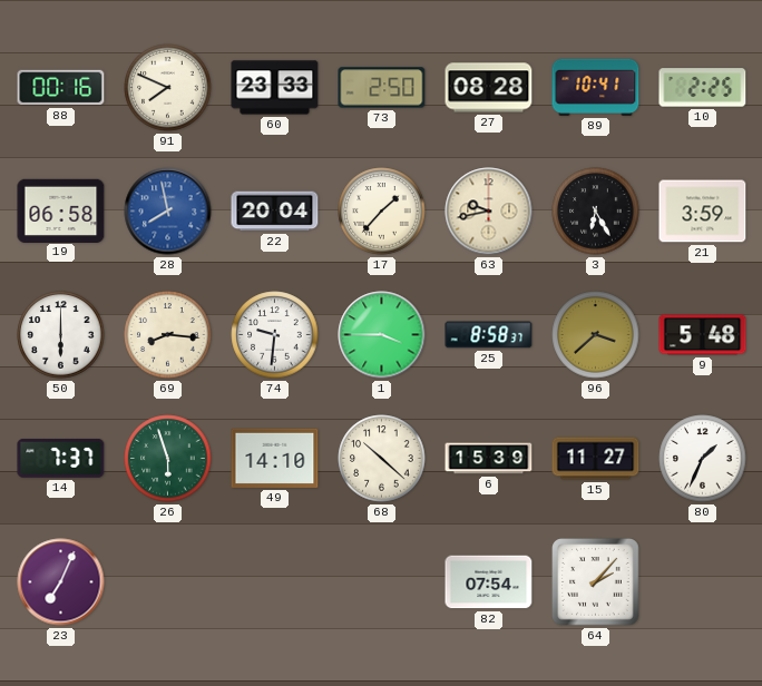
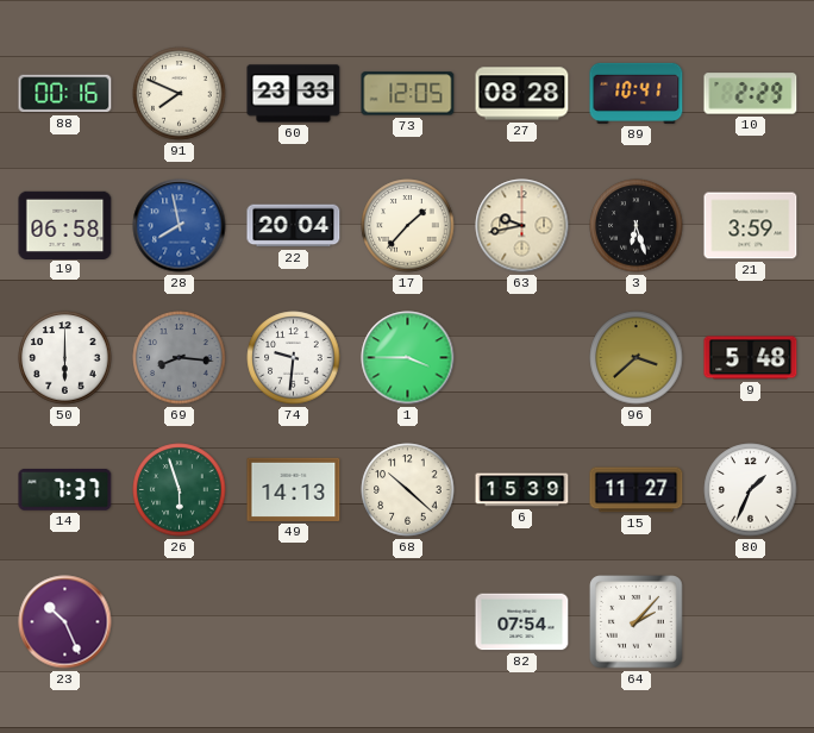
73: 2:50 -> 12:05 (408, 94)
10: 2:25 -> 2:29 (751, 94)
3: 6:25 -> 6:27 (637, 226)
69 dial: cream -> grey (180, 358)
25: 8:58 -> none (489, 335)
49: 14:10 -> 14:13 (294, 489)
23: 7:04 -> 10:26 (65, 622)
